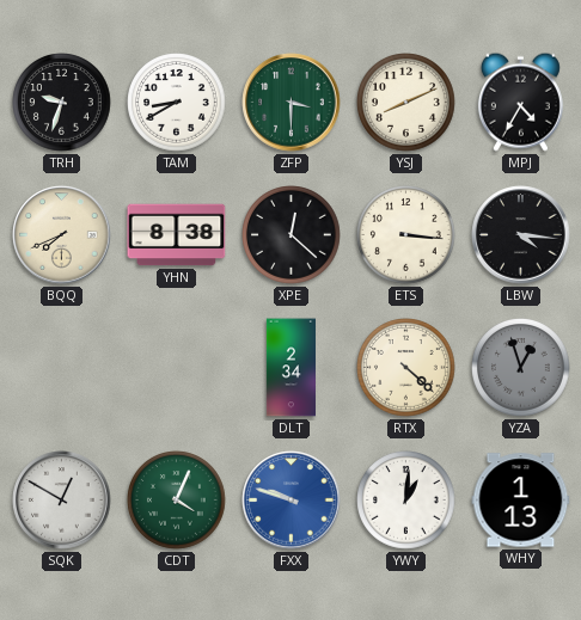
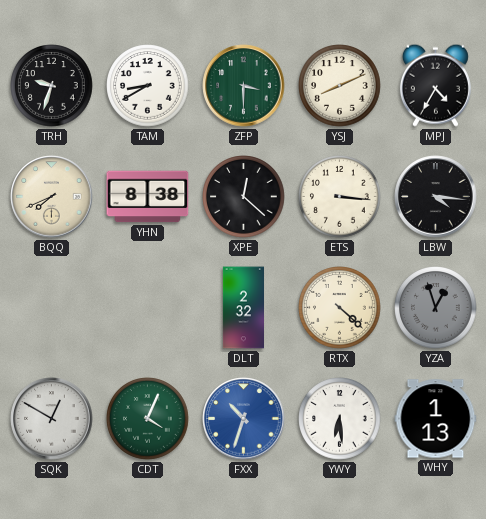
DLT: 2:34 -> 2:32 (243, 308)
FXX: 9:48 -> 10:33 (244, 419)
YWY: 1:01 -> 6:29 (340, 419)
